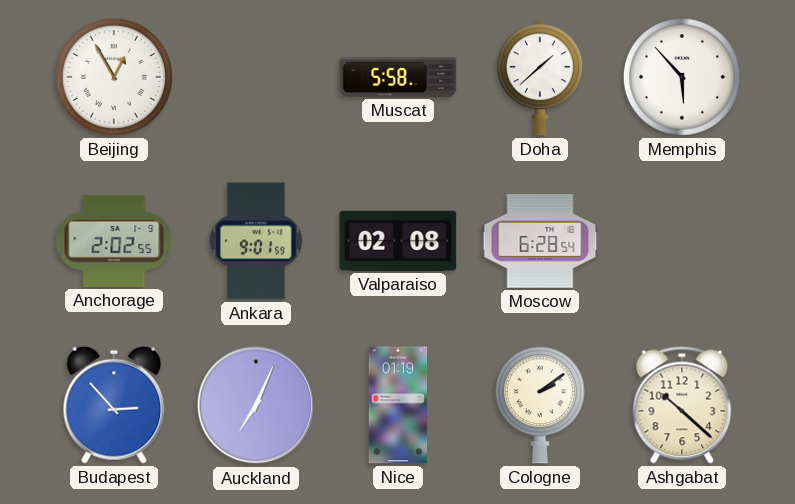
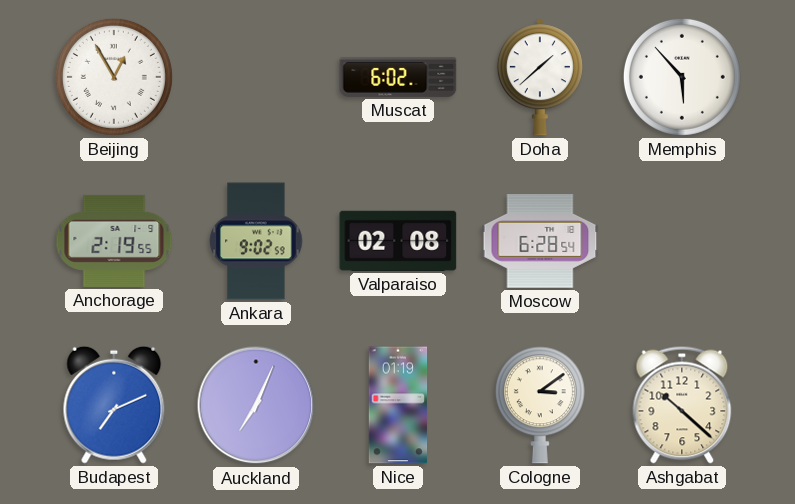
Muscat: 5:58 -> 6:02 (398, 77)
Anchorage: 2:02 -> 2:19 (114, 241)
Ankara: 9:01 -> 9:02 (256, 241)
Budapest: 2:53 -> 7:11 (114, 405)
Cologne: 2:09 -> 3:09 (540, 405)
